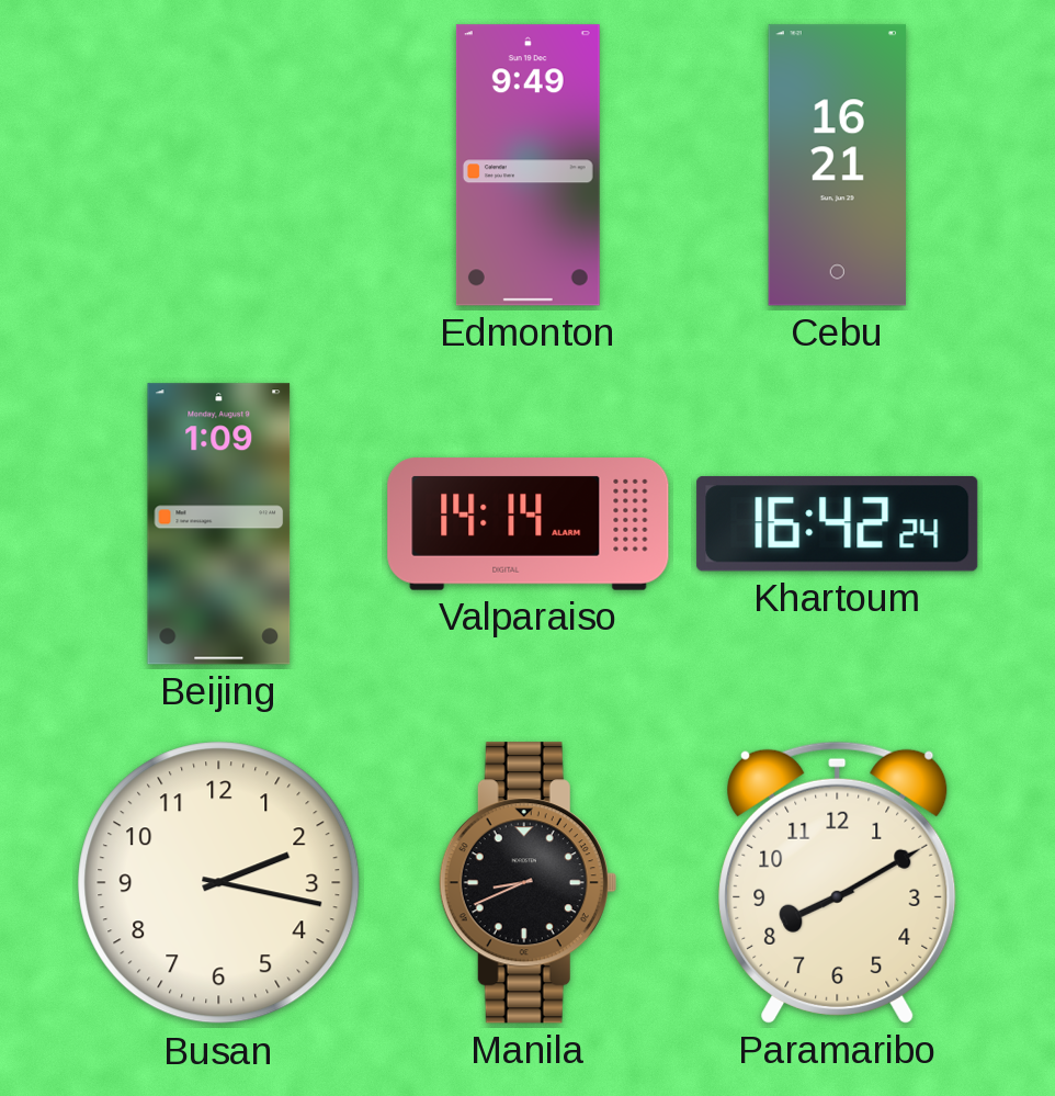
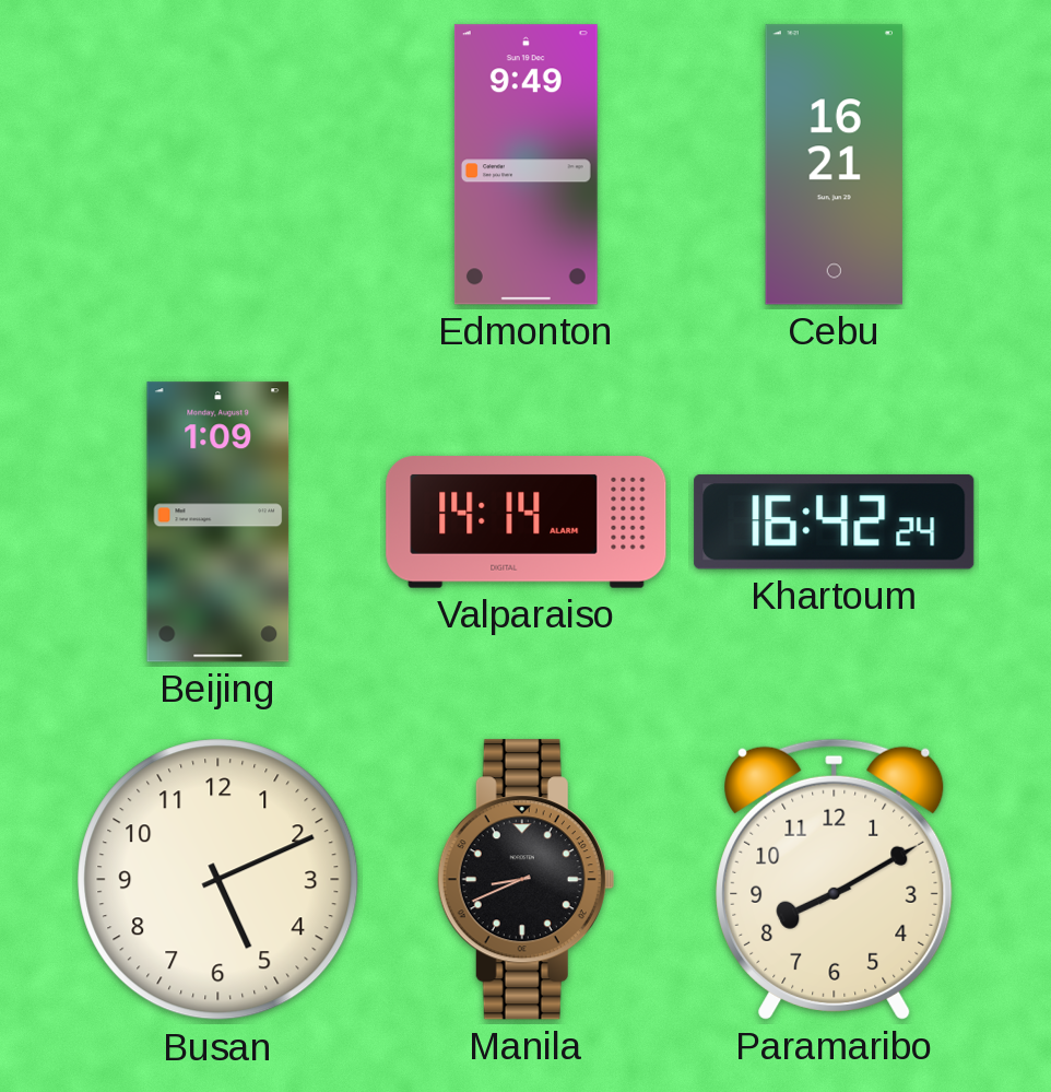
Busan: 2:17 -> 5:11 (219, 880)
